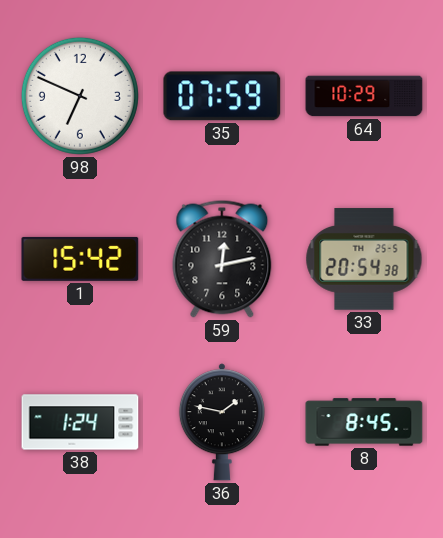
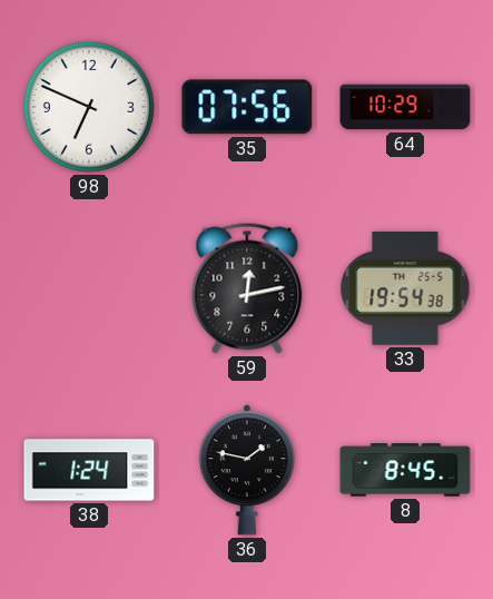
35: 07:59 -> 07:56 (247, 107)
1: 15:42 -> none (80, 259)
33: 20:54 -> 19:54 (405, 288)
